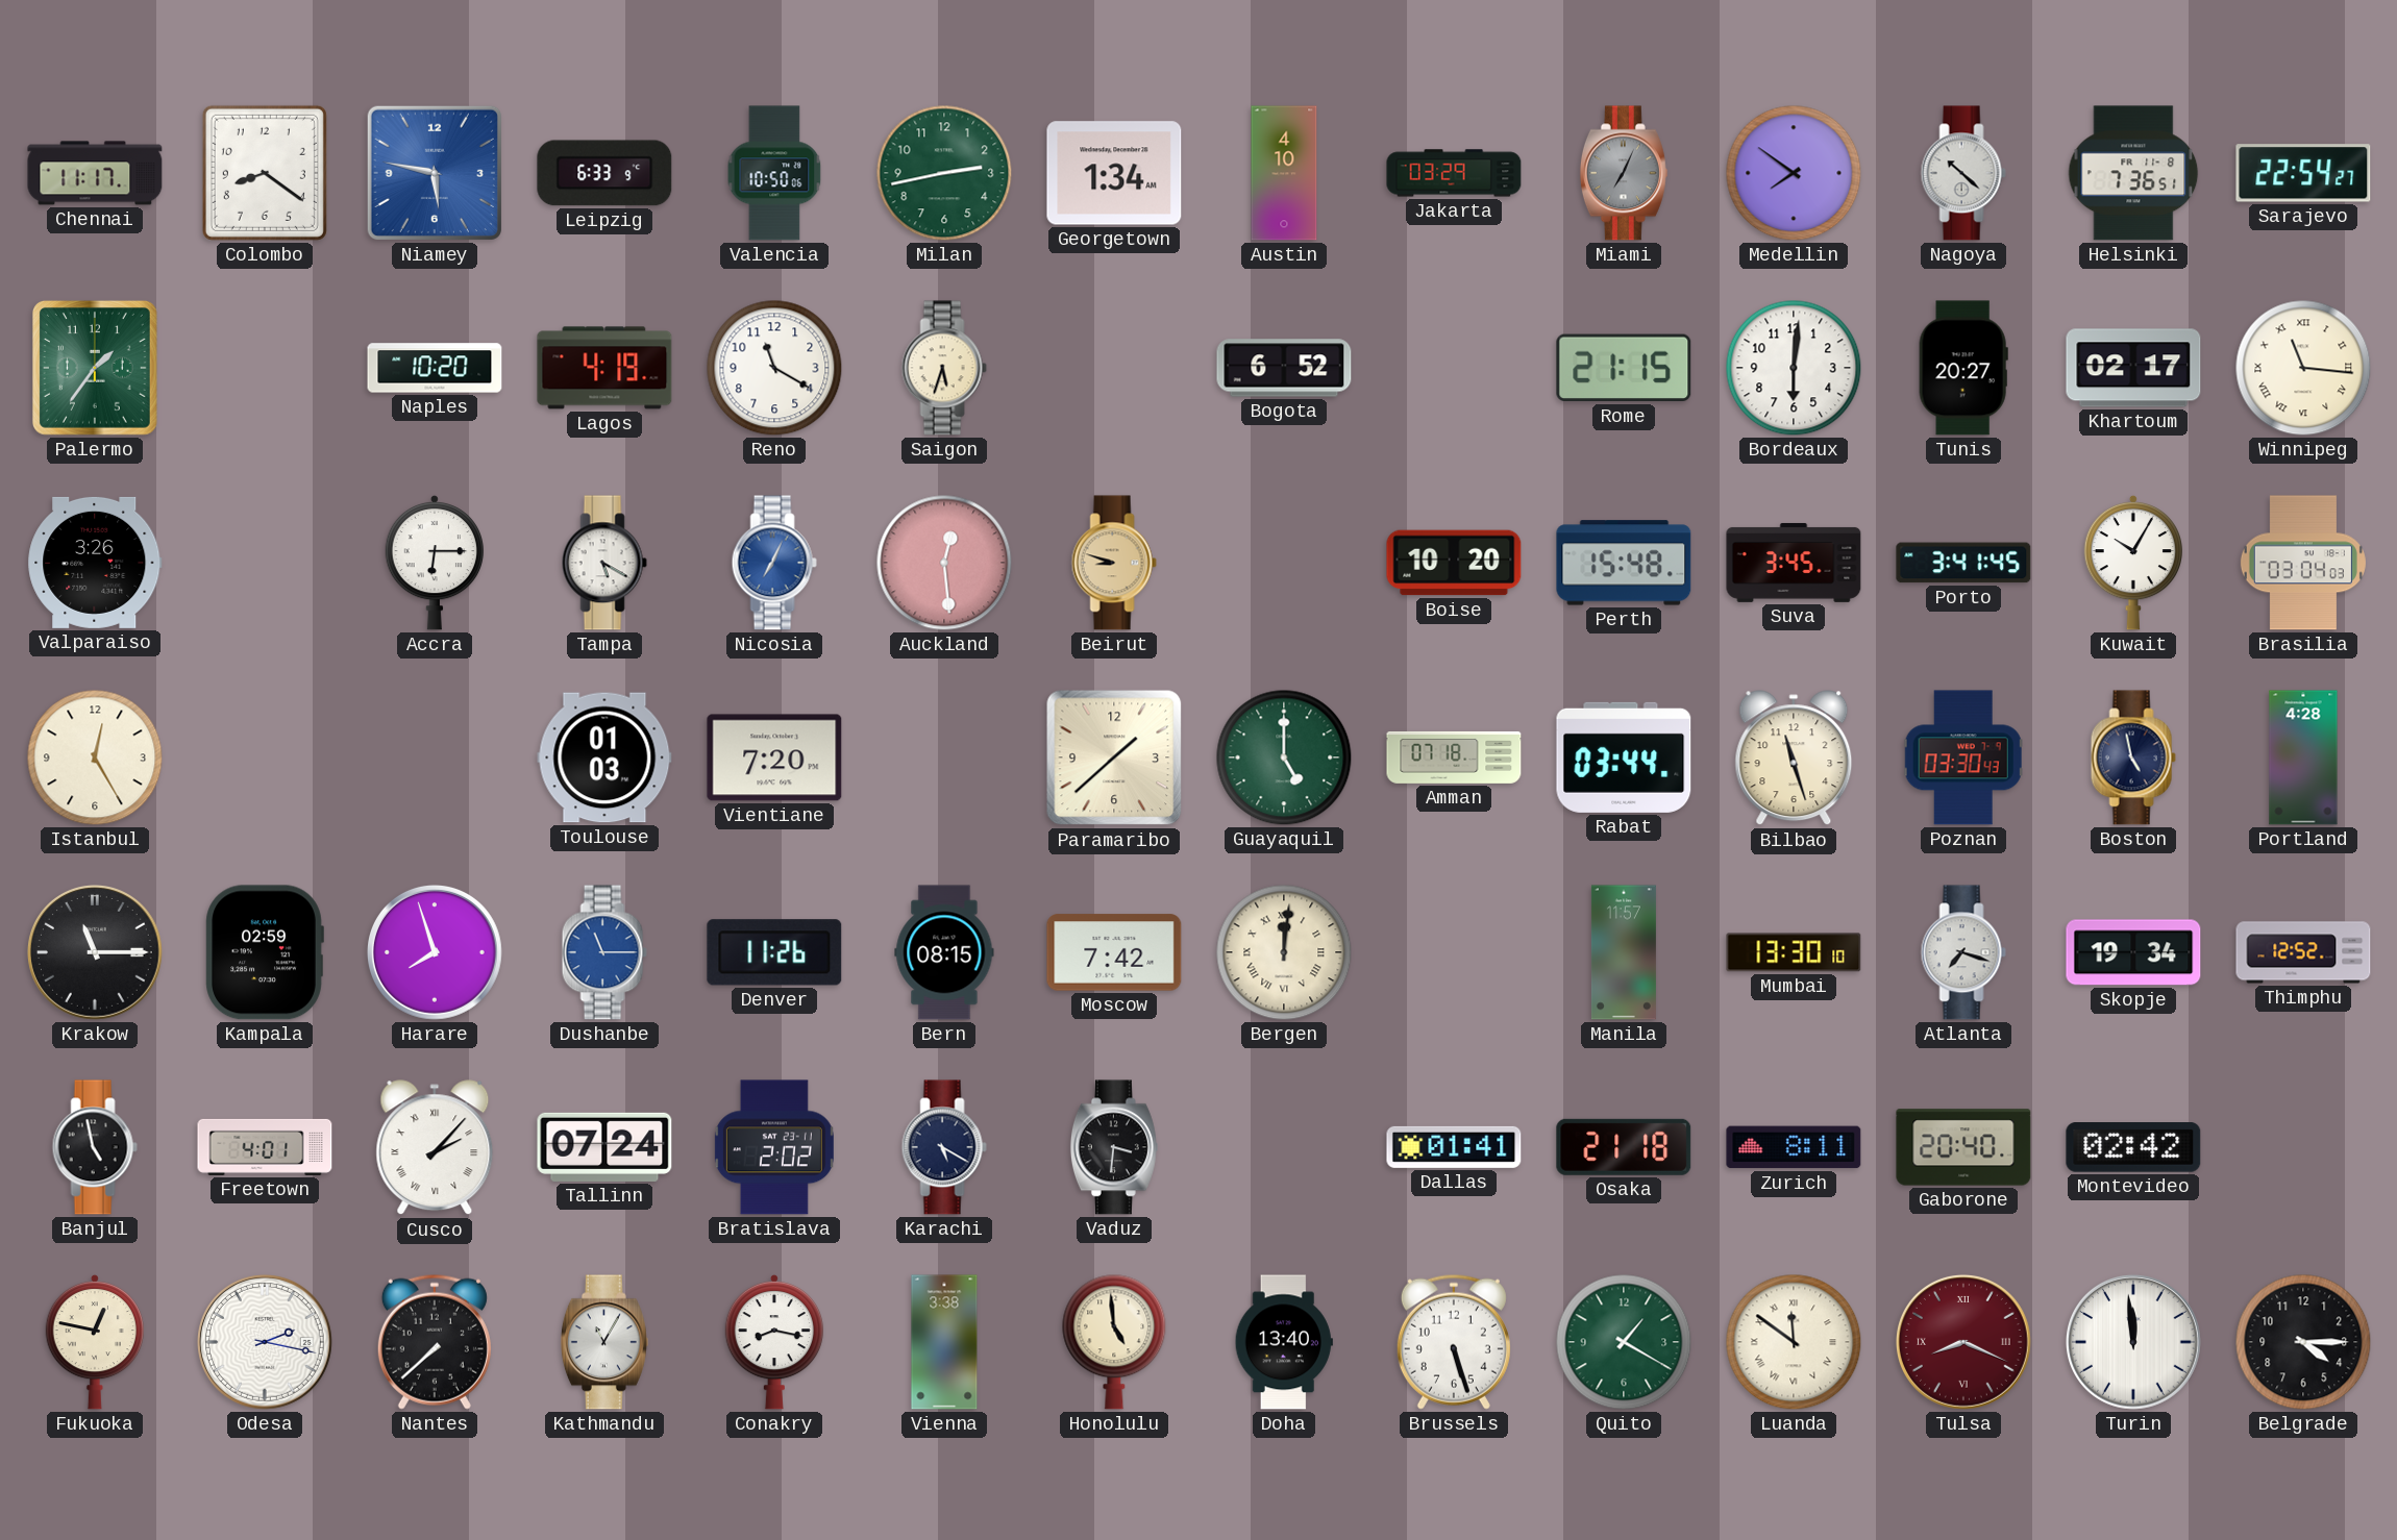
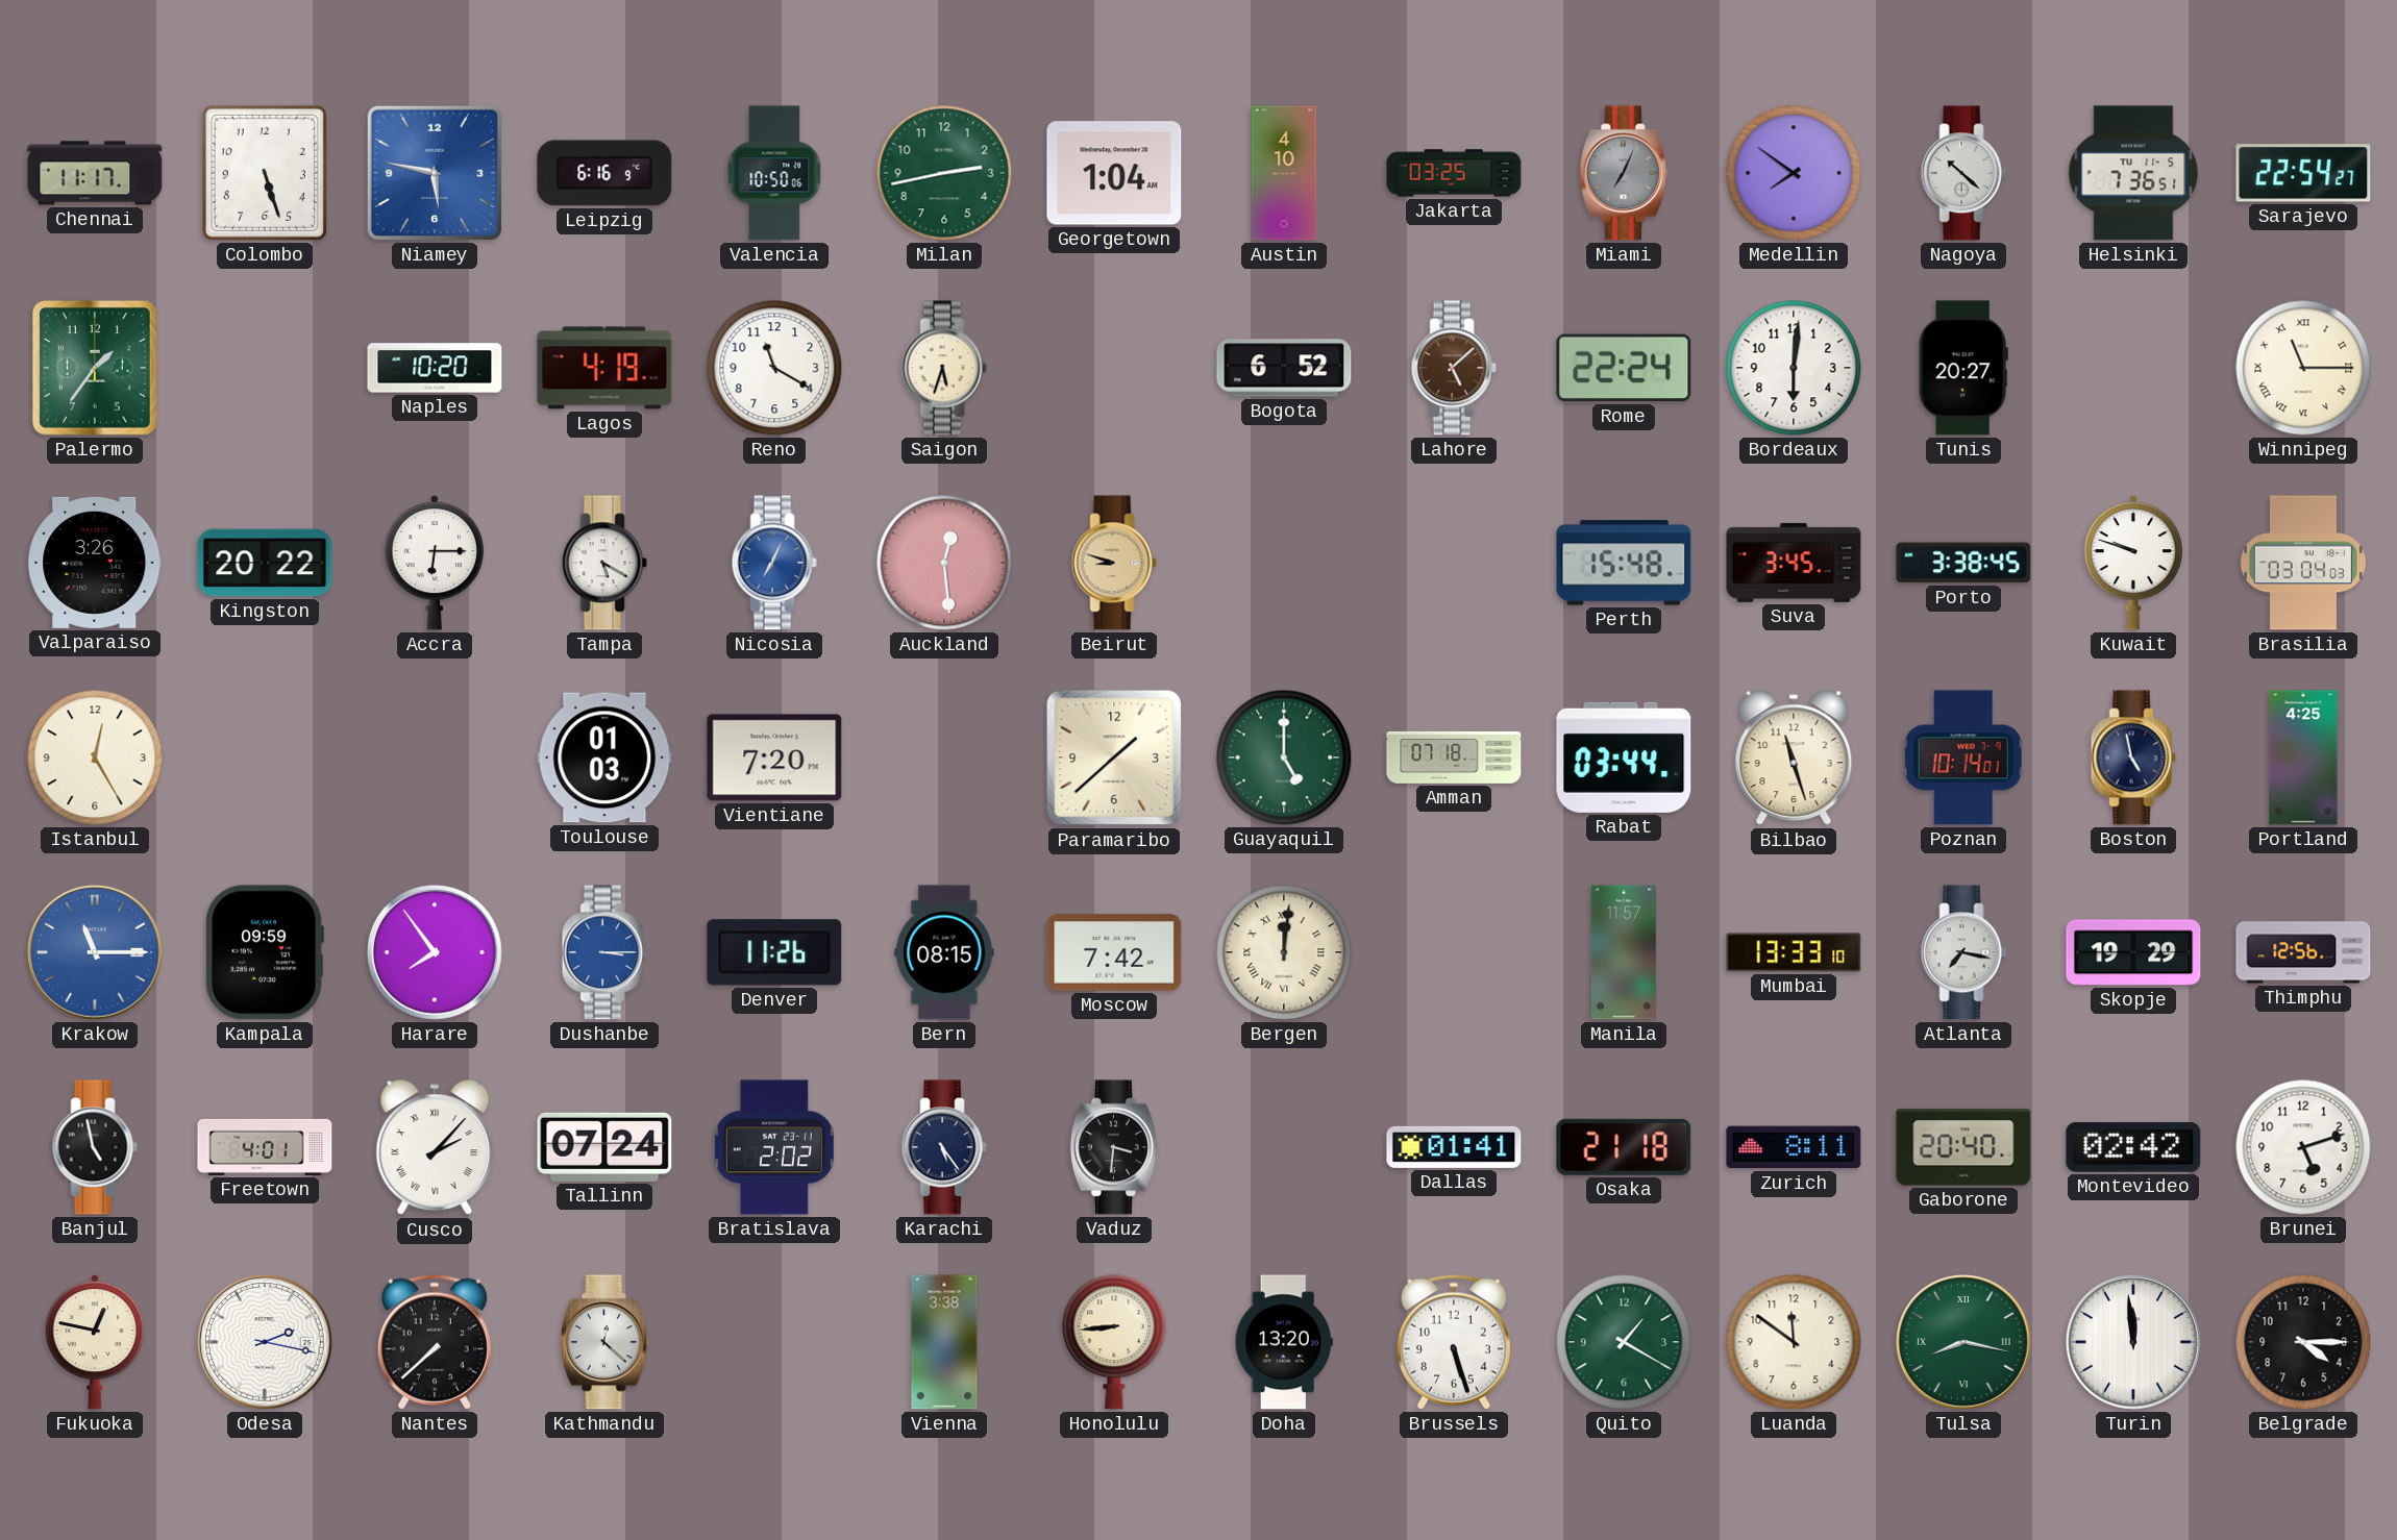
Colombo: 8:21 -> 5:27 (265, 173)
Leipzig: 6:33 -> 6:16 (604, 173)
Georgetown: 1:34 -> 1:04 (1114, 173)
Jakarta: 03:29 -> 03:25 (1454, 173)
Helsinki date: FR 11-8 -> TU 11-5 (2133, 173)
Lahore: none -> 5:08 (1454, 368)
Rome: 21:15 -> 22:24 (1624, 368)
Khartoum: 02:17 -> none (2133, 368)
Winnipeg: 11:16 -> 11:15 (2303, 368)
Kingston: none -> 20:22 (265, 563)
Boise: 10:20 -> none (1454, 563)
Porto: 3:41 -> 3:38 (1963, 563)
Kuwait: 10:05 -> 9:48 (2132, 563)
Poznan: 03:30 -> 10:14 (1963, 757)
Portland: 4:28 -> 4:25 (2303, 757)
Krakow dial: black -> blue (95, 952)
Kampala: 02:59 -> 09:59 (265, 952)
Harare: 7:57 -> 7:54 (435, 952)
Dushanbe: 11:15 -> 3:15 (604, 952)
Mumbai: 13:30 -> 13:33 (1794, 952)
Atlanta: 7:18 -> 7:17 (1963, 952)
Skopje: 19:34 -> 19:29 (2133, 952)
Thimphu: 12:52 -> 12:56 (2303, 952)
Karachi: 5:20 -> 5:24 (944, 1147)
Brunei: none -> 5:12 (2303, 1147)
Kathmandu: 11:05 -> 12:22 (604, 1342)
Conakry: 8:17 -> none (773, 1342)
Honolulu: 4:59 -> 8:44 (1114, 1342)
Doha: 13:40 -> 13:20 (1284, 1342)
Luanda numerals: Roman -> Arabic (1794, 1342)
Tulsa: 8:19 -> 8:17 (1963, 1342)
Tulsa dial: burgundy -> green (1963, 1342)
